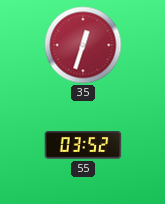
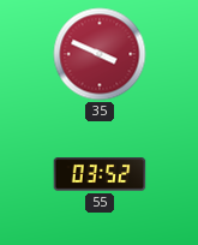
35: 12:33 -> 3:49 (100, 54)
